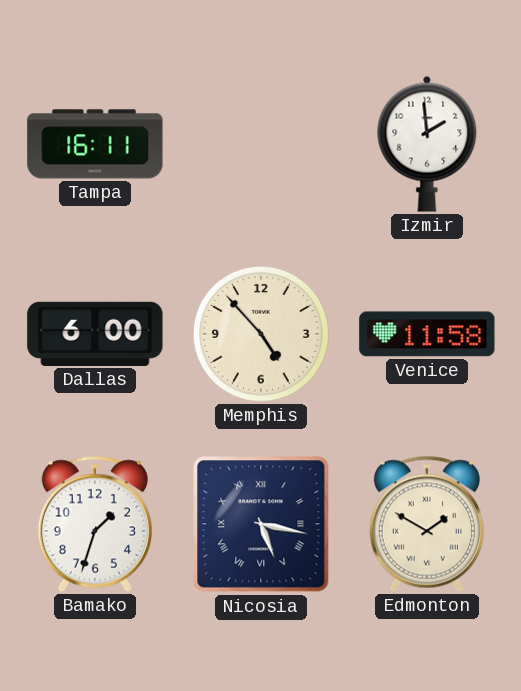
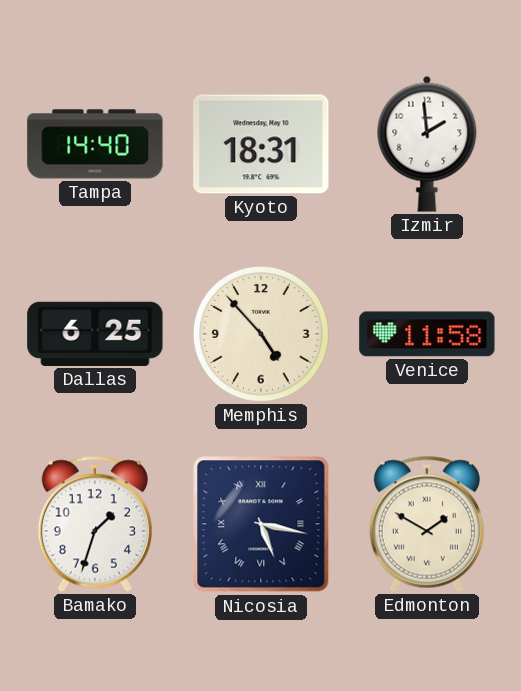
Tampa: 16:11 -> 14:40 (95, 144)
Kyoto: none -> 18:31 (261, 144)
Dallas: 6:00 -> 6:25 (95, 334)
